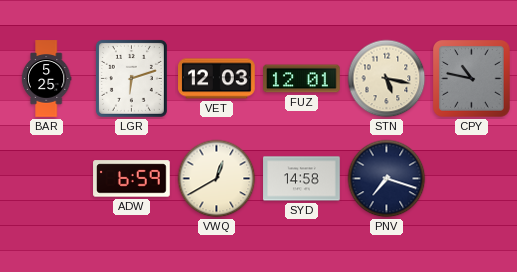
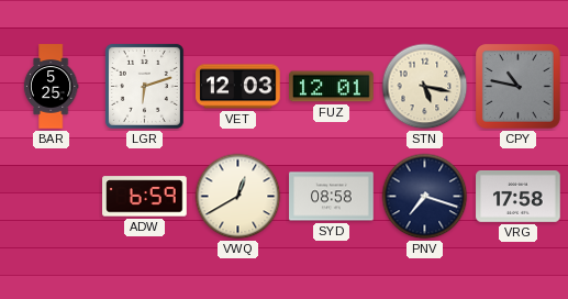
SYD: 14:58 -> 08:58 (332, 197)
VRG: none -> 17:58 (519, 197)
